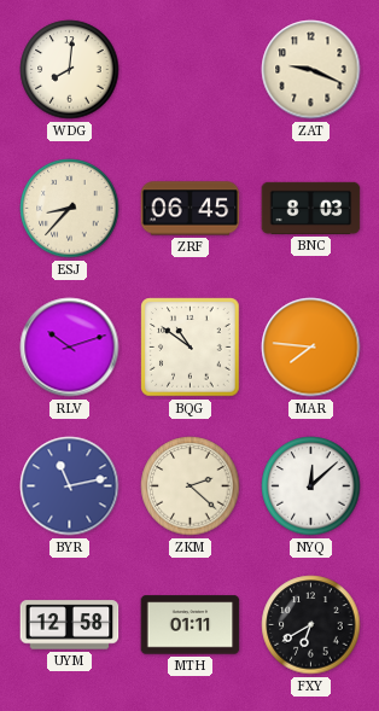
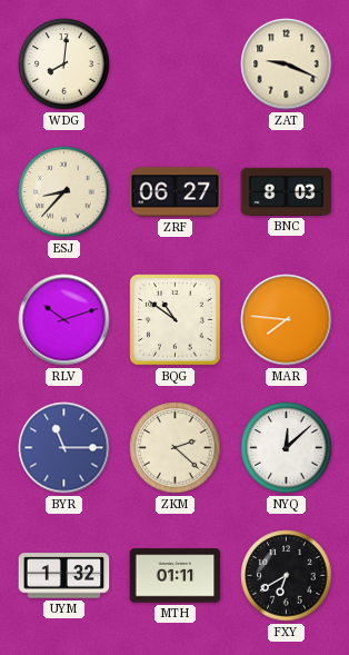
ZRF: 06:45 -> 06:27 (176, 192)
BYR: 11:13 -> 11:15 (64, 448)
UYM: 12:58 -> 1:32 (64, 576)
